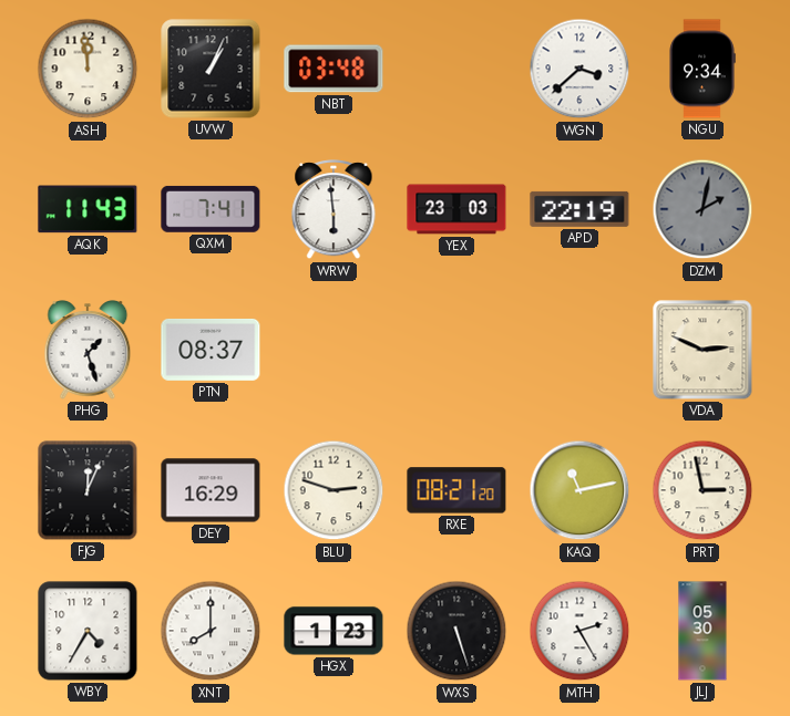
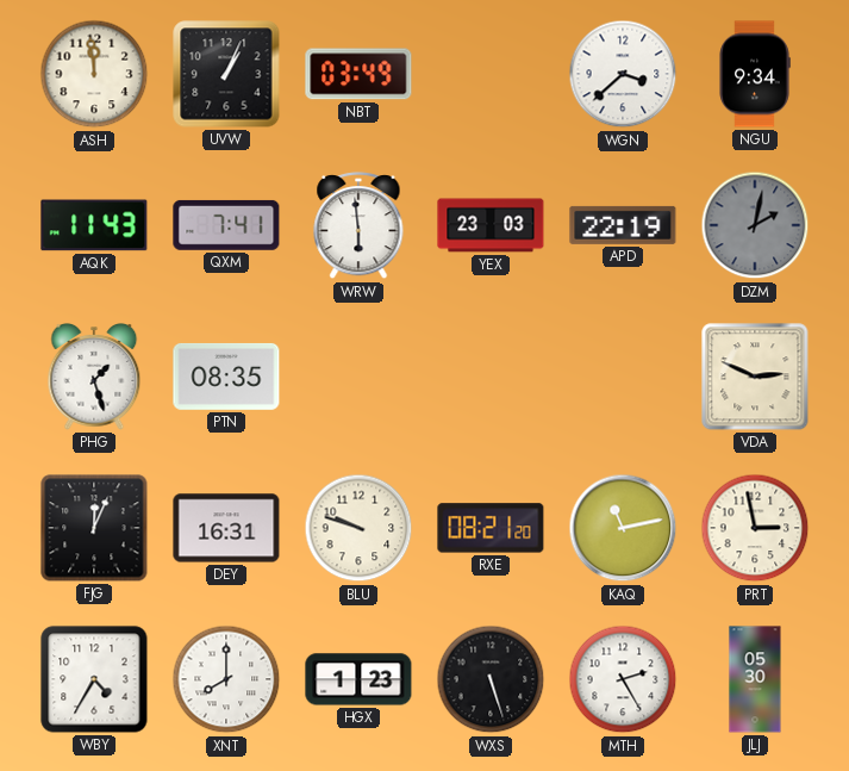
NBT: 03:48 -> 03:49 (358, 74)
PTN: 08:37 -> 08:35 (226, 377)
DEY: 16:29 -> 16:31 (226, 528)
BLU: 2:48 -> 9:48 (358, 528)
